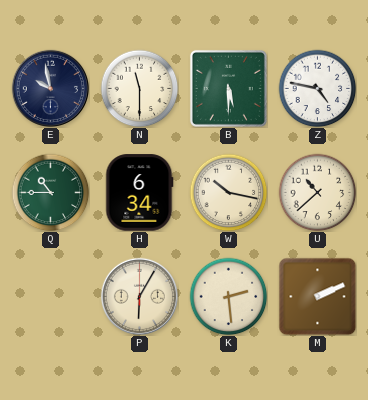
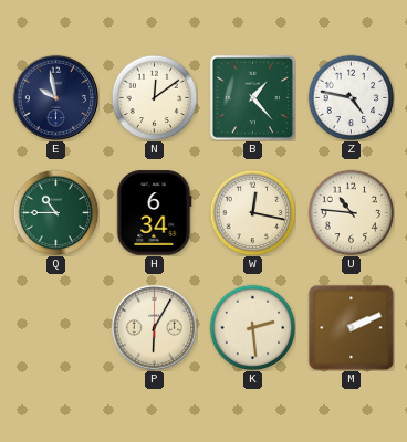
N: 11:30 -> 12:09 (154, 97)
B: 5:30 -> 1:23 (252, 97)
W: 10:17 -> 12:17 (252, 212)
U: 10:38 -> 10:46 (351, 212)
